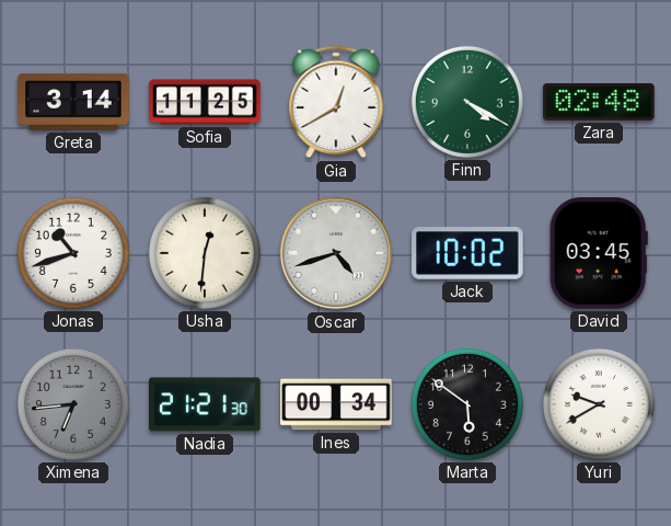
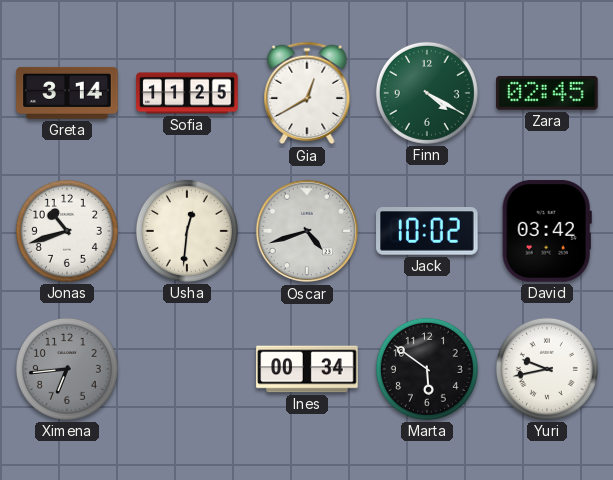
Zara: 02:48 -> 02:45 (547, 93)
David: 03:45 -> 03:42 (547, 231)
Nadia: 21:21 -> none (205, 404)
Yuri: 9:40 -> 9:43 (547, 369)
